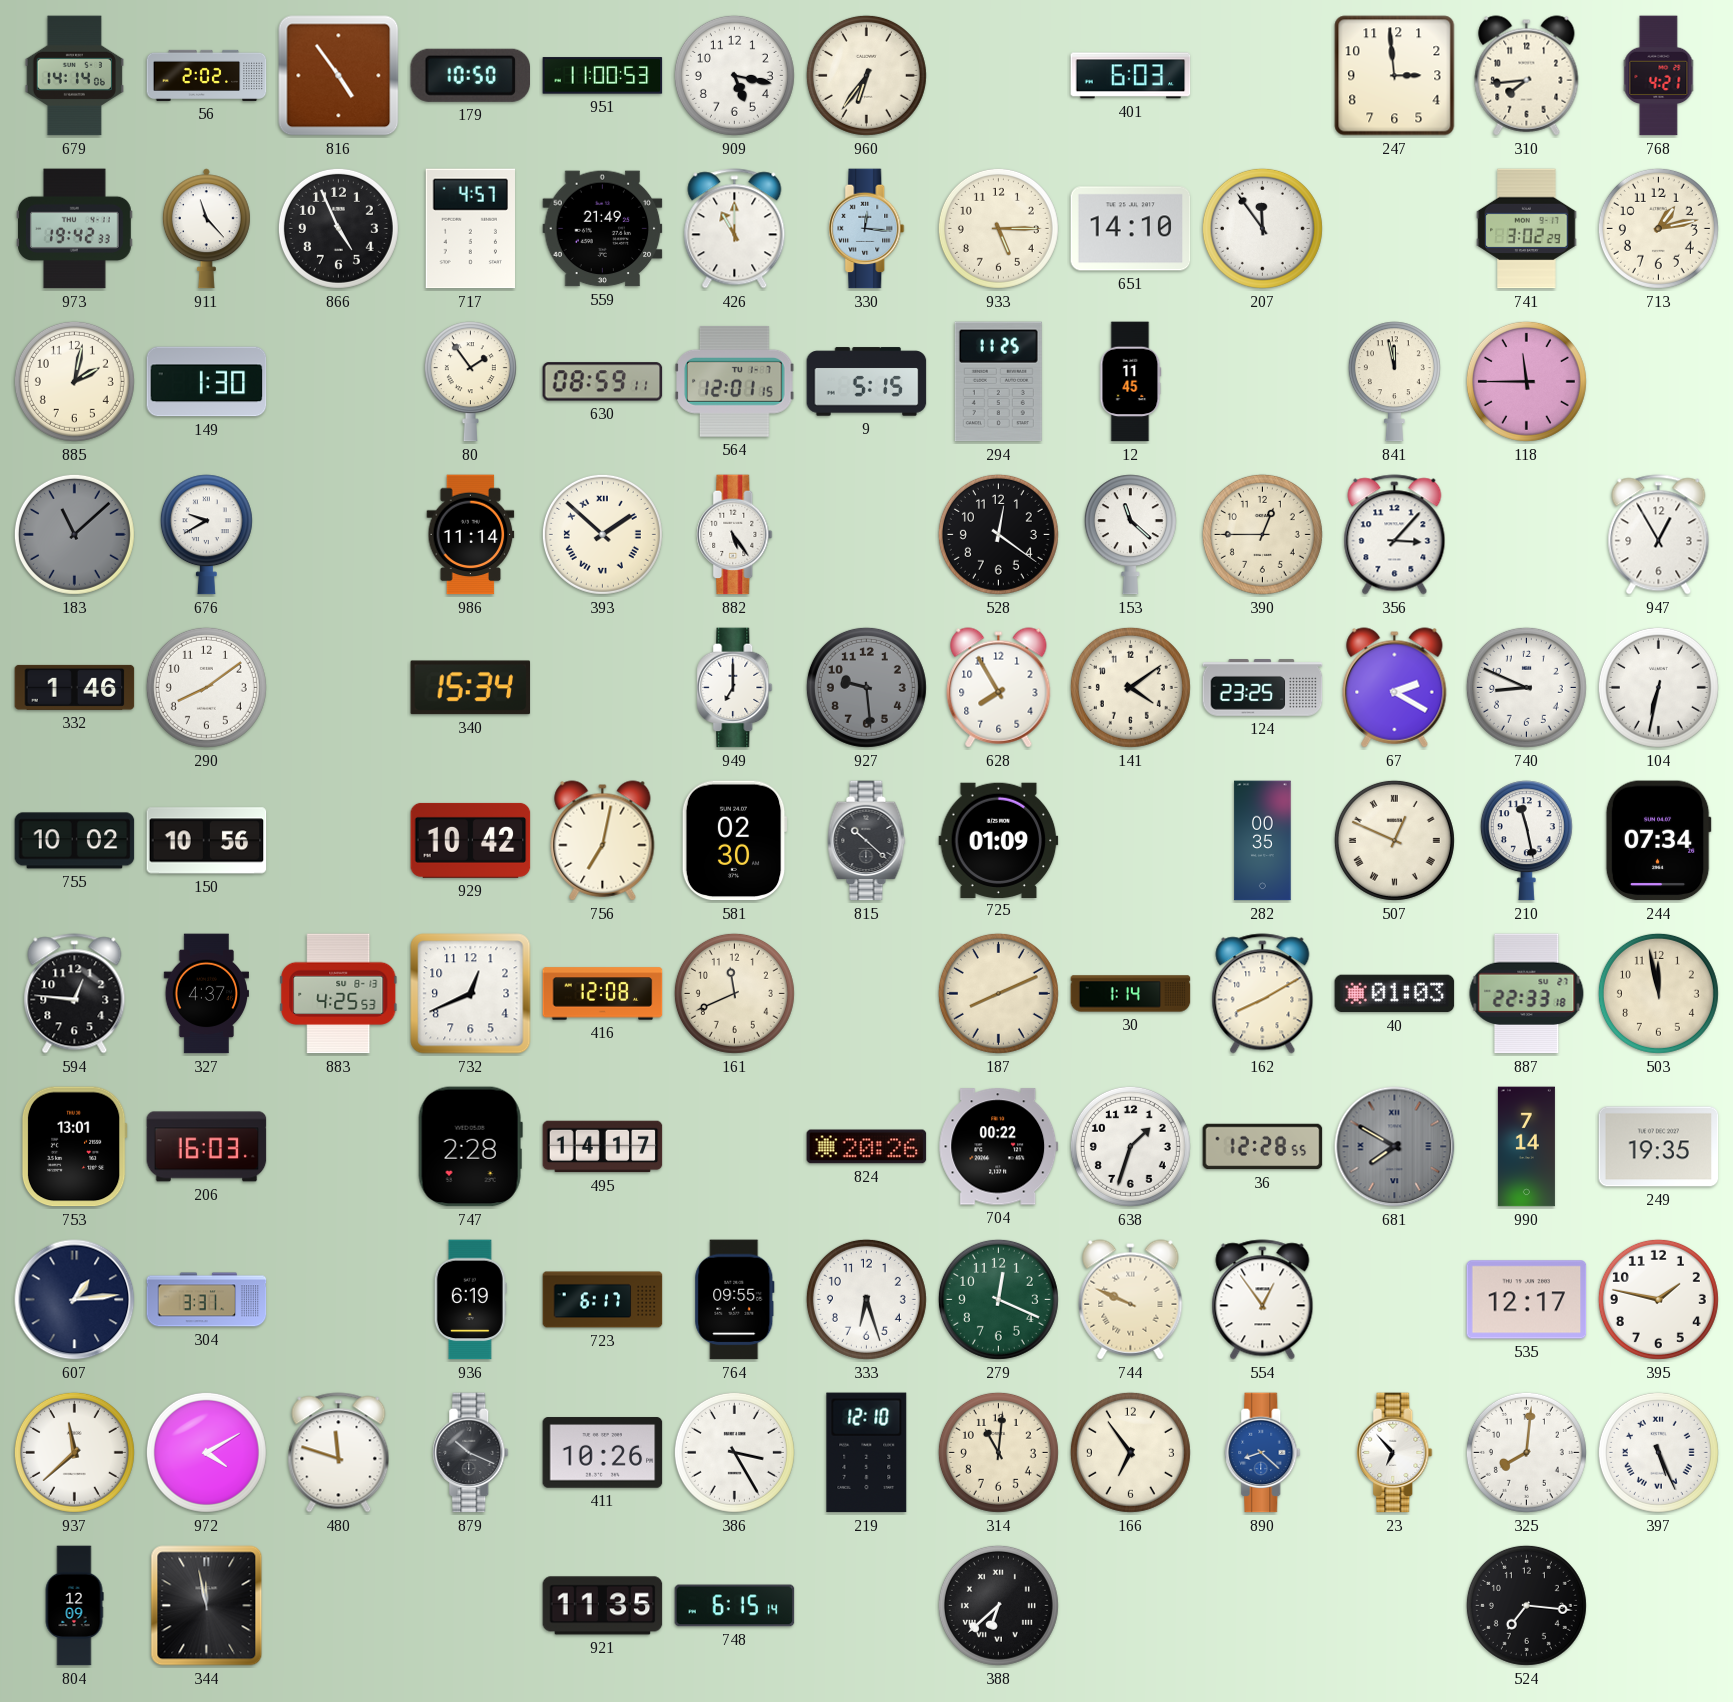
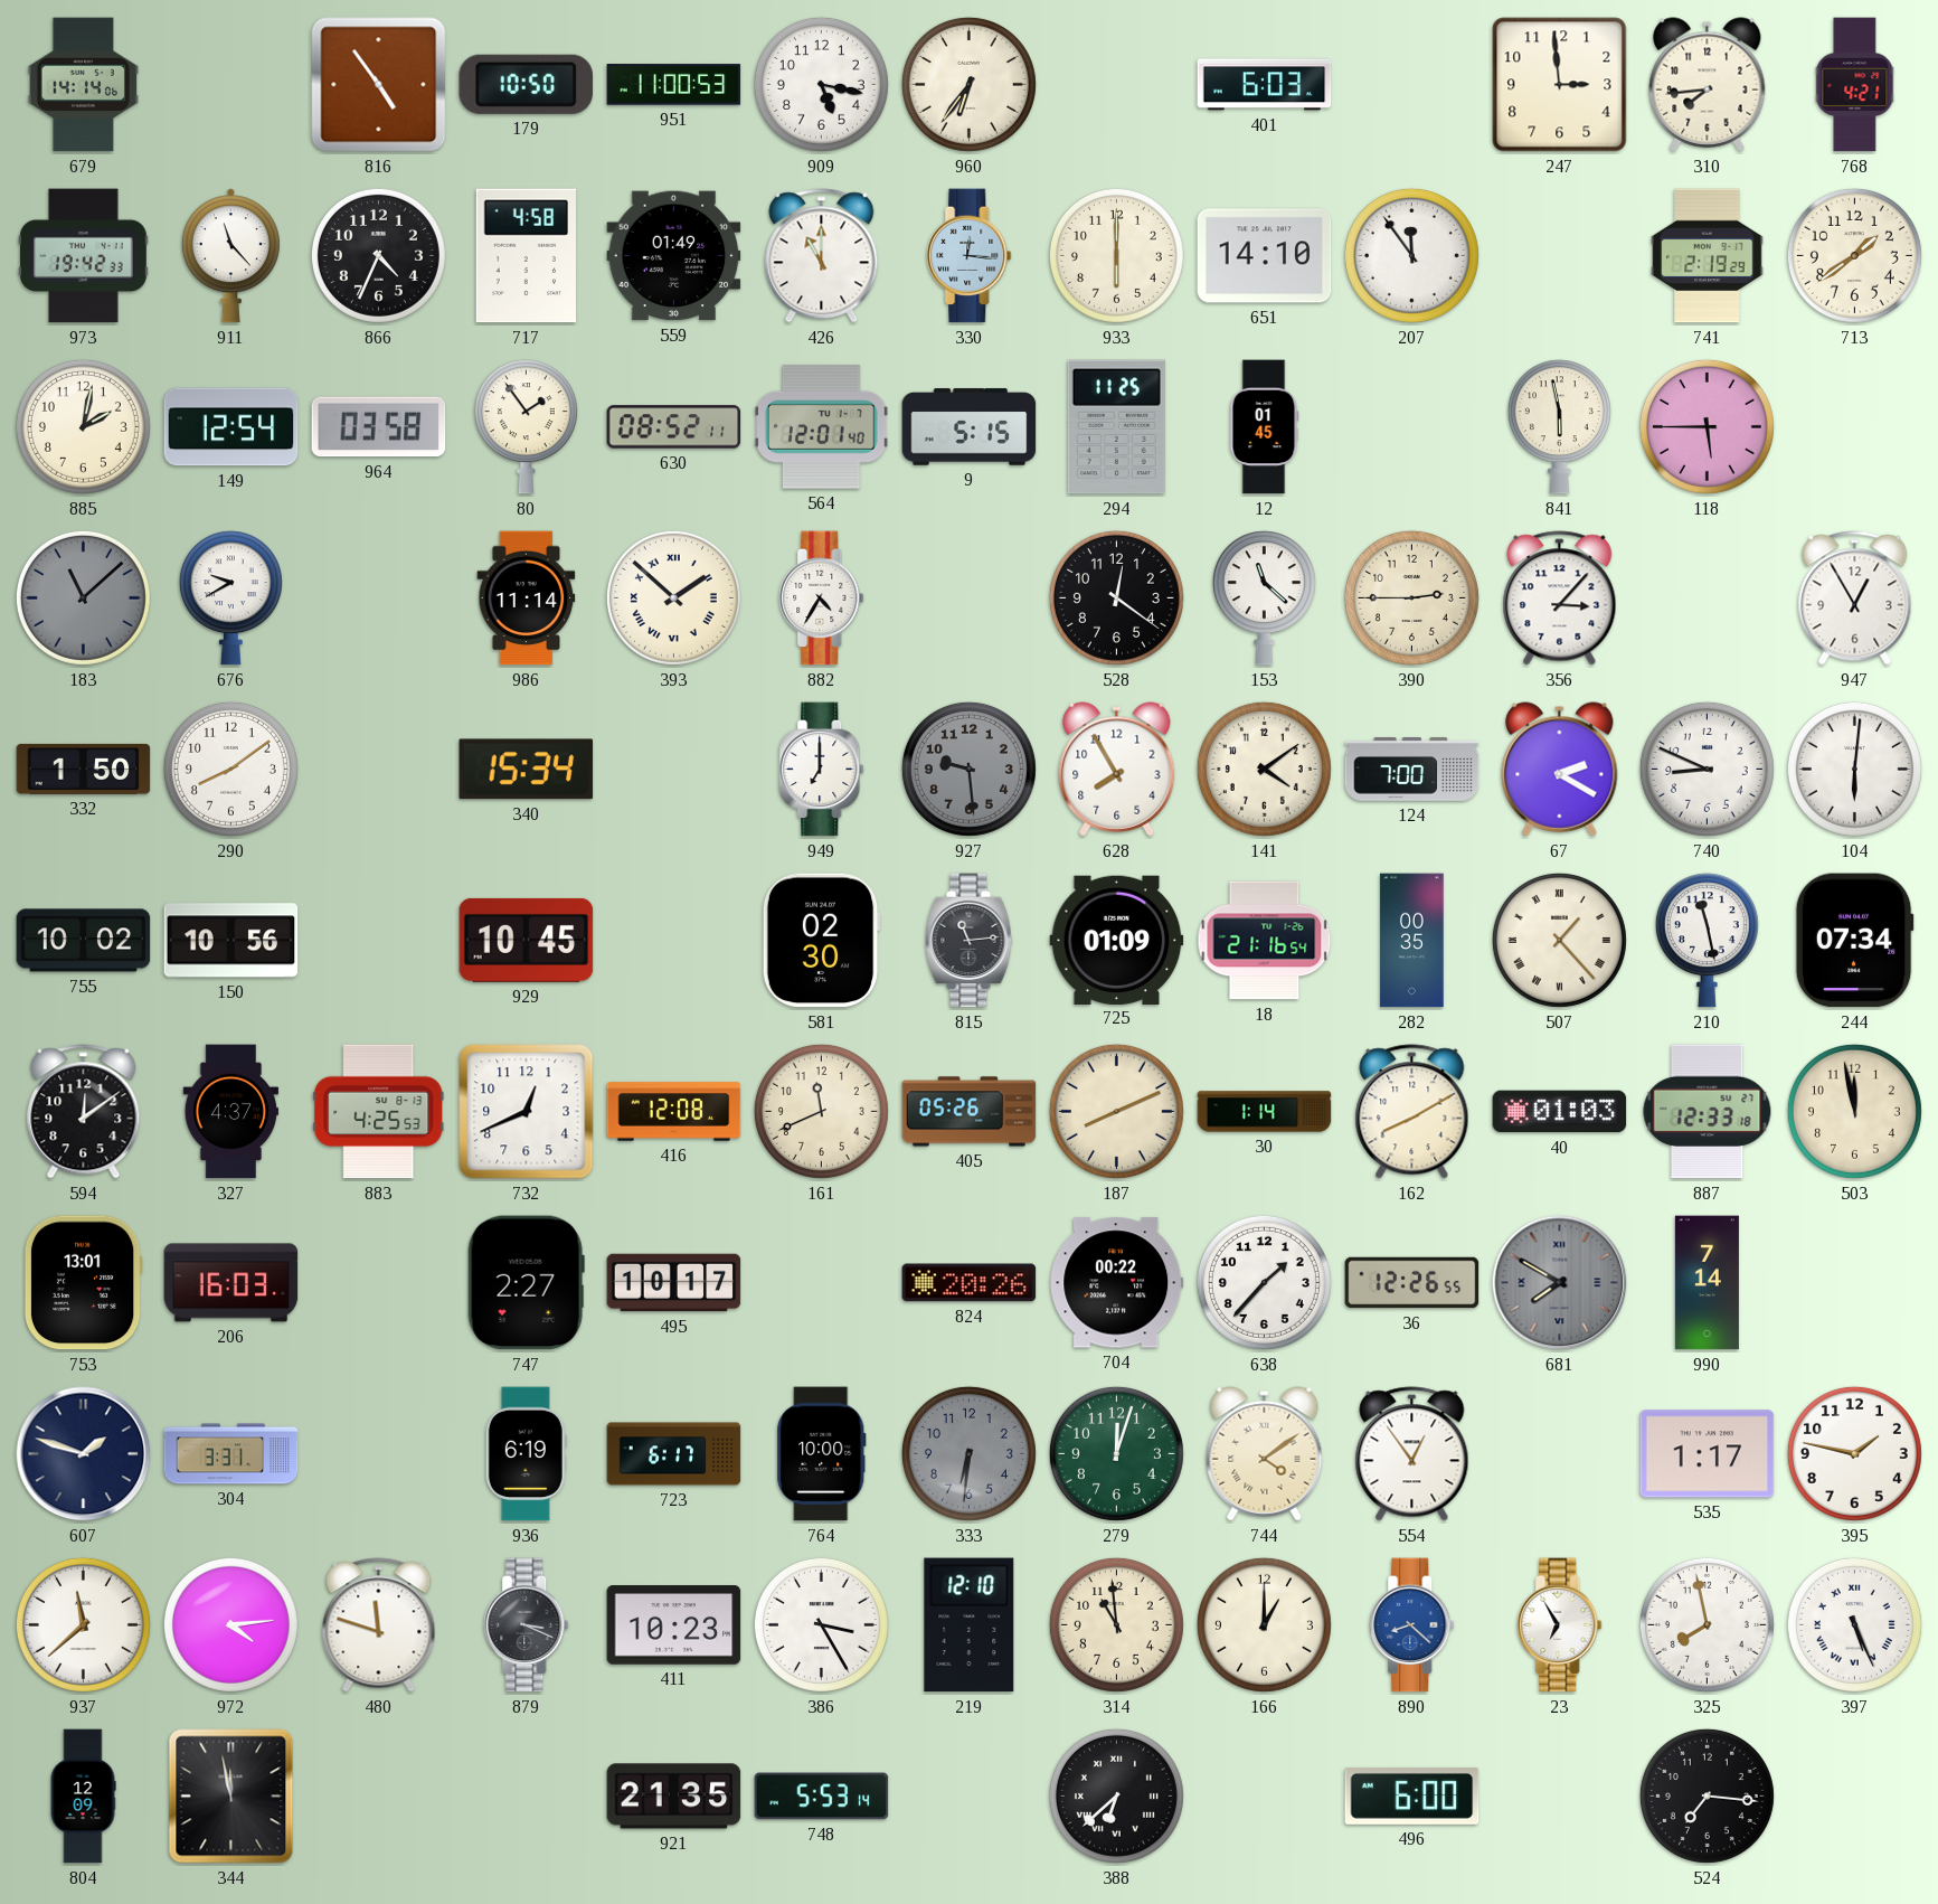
56: 2:02 -> none (207, 75)
866: 4:56 -> 4:34 (378, 255)
717: 4:57 -> 4:58 (526, 256)
559: 21:49 -> 01:49 (674, 256)
933: 5:15 -> 6:00 (1116, 255)
741: 3:02 -> 2:19 (1708, 256)
713: 1:13 -> 1:39 (1854, 255)
149: 1:30 -> 12:54 (231, 427)
964: none -> 03:58 (379, 427)
630: 08:59 -> 08:52 (674, 427)
564: 12:01:15 -> 12:01:40 (822, 426)
12: 11:45 -> 01:45 (1265, 427)
841: 11:58 -> 5:58 (1559, 427)
118: 11:45 -> 5:45 (1707, 426)
882: 5:24 -> 4:35 (822, 598)
390: 12:45 -> 2:45 (1411, 597)
332: 1:46 -> 1:50 (84, 769)
124: 23:25 -> 7:00 (1412, 770)
104: 6:32 -> 6:01 (1854, 769)
929: 10:42 -> 10:45 (527, 940)
756: 7:02 -> none (603, 841)
815: 10:22 -> 11:14 (970, 941)
18: none -> 21:16 (1265, 941)
507: 12:49 -> 1:23 (1559, 940)
594: 12:46 -> 12:09 (84, 1112)
405: none -> 05:26 (970, 1112)
887: 22:33 -> 12:33 (1708, 1112)
747: 2:28 -> 2:27 (526, 1283)
495: 14:17 -> 10:17 (674, 1283)
638: 1:33 -> 1:37 (1264, 1282)
36: 12:28 -> 12:26 (1412, 1283)
249: 19:35 -> none (1659, 1147)
607: 1:14 -> 1:48 (84, 1454)
764: 09:55 -> 10:00 (822, 1454)
333: 6:27 -> 6:31 (968, 1453)
333 dial: white -> grey (968, 1453)
279: 12:19 -> 12:03 (1116, 1453)
744: 9:49 -> 4:09 (1265, 1454)
535: 12:17 -> 1:17 (1708, 1454)
972: 4:10 -> 4:14 (230, 1624)
879: 10:19 -> 3:19 (527, 1625)
411: 10:26 -> 10:23 (674, 1625)
314: 11:01 -> 10:59 (1116, 1624)
166: 6:54 -> 1:00 (1264, 1624)
23: 6:53 -> 6:55 (1560, 1625)
325: 8:01 -> 7:58 (1707, 1624)
921: 11:35 -> 21:35 (674, 1797)
748: 6:15 -> 5:53 (822, 1797)
496: none -> 6:00 (1412, 1795)
